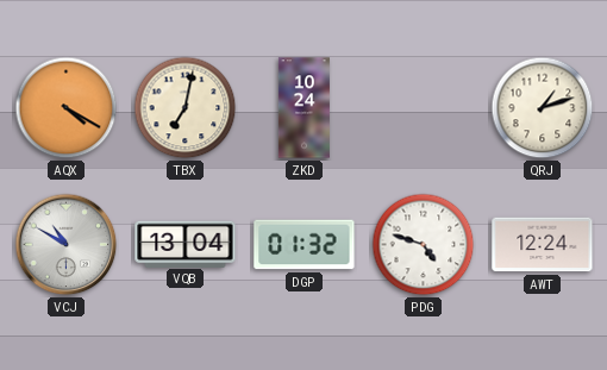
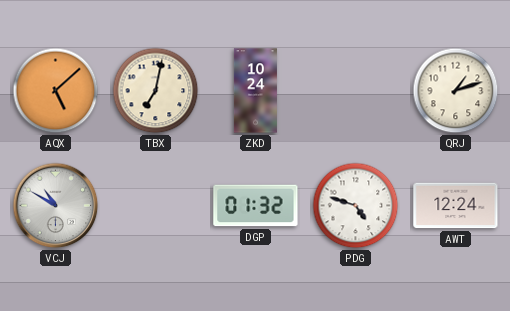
AQX: 4:20 -> 5:08 (56, 91)
VQB: 13:04 -> none (186, 244)
